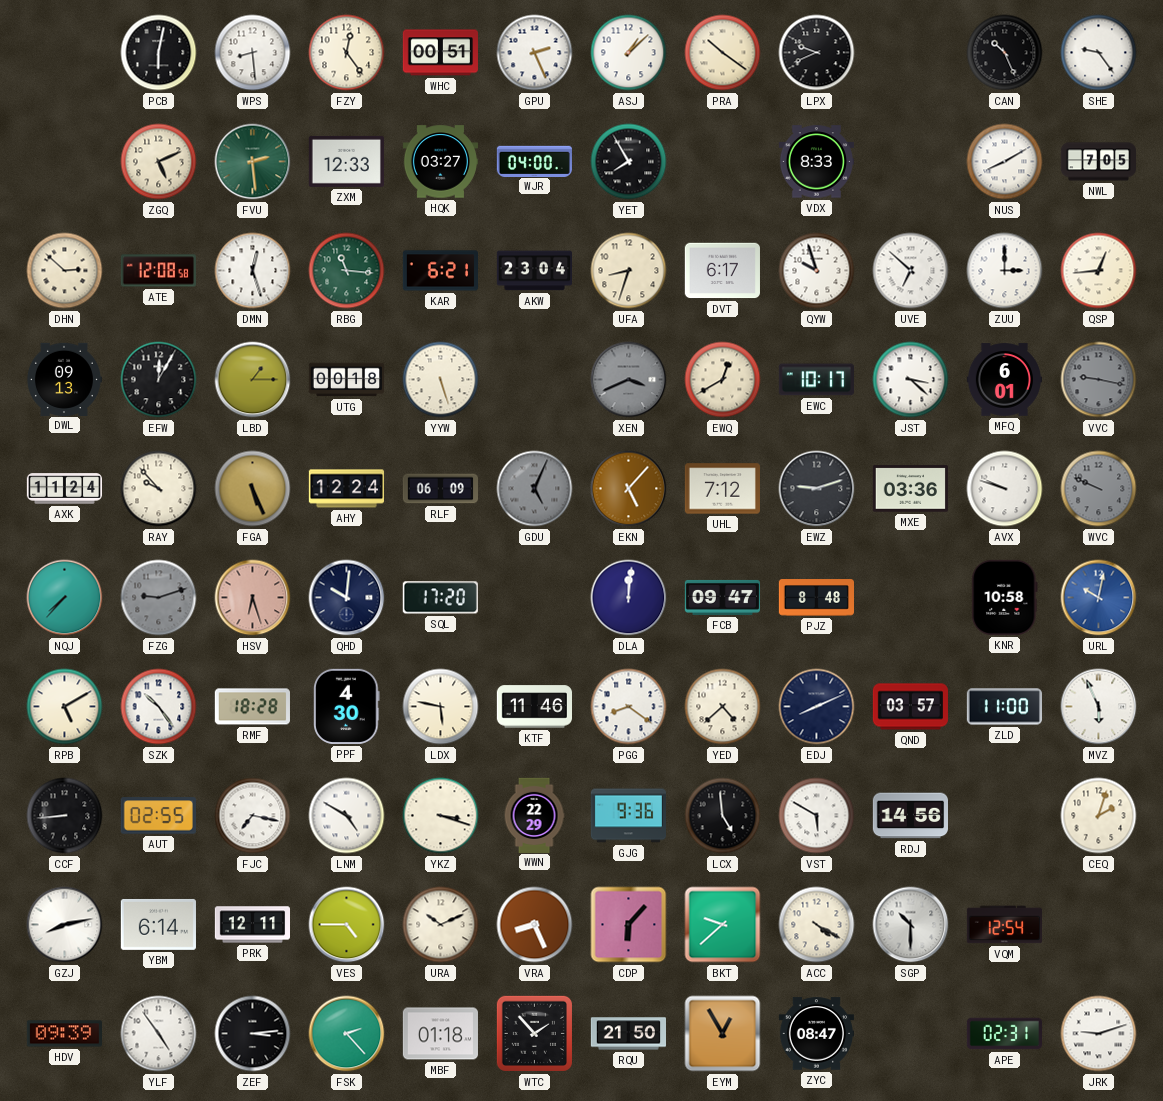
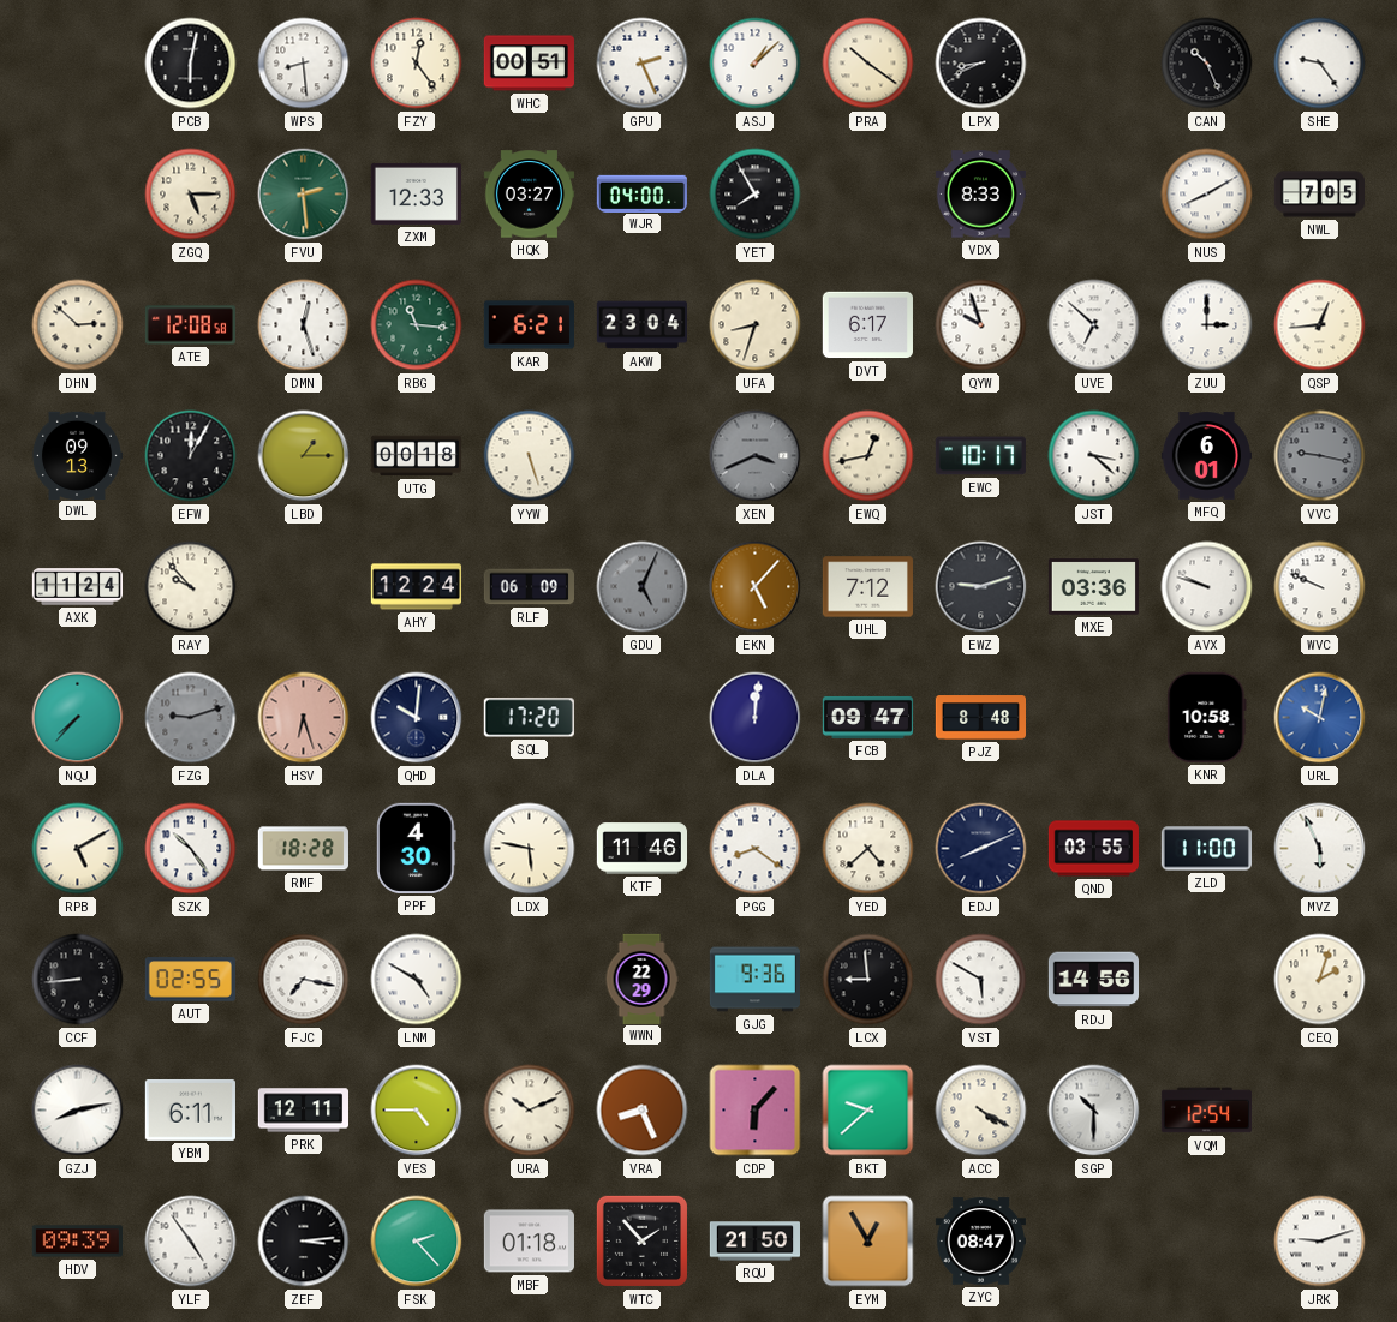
LPX: 9:41 -> 8:41 (981, 64)
ZGQ: 5:11 -> 5:15 (191, 195)
EWQ: 12:40 -> 12:43 (868, 456)
FGA: 5:26 -> none (253, 489)
WVC dial: grey -> white (1320, 587)
QND: 03:57 -> 03:55 (1093, 849)
YKZ: 3:18 -> none (441, 816)
LCX: 4:59 -> 8:59 (868, 980)
YBM: 6:14 -> 6:11 (190, 1109)
APE: 02:31 -> none (1004, 1034)
